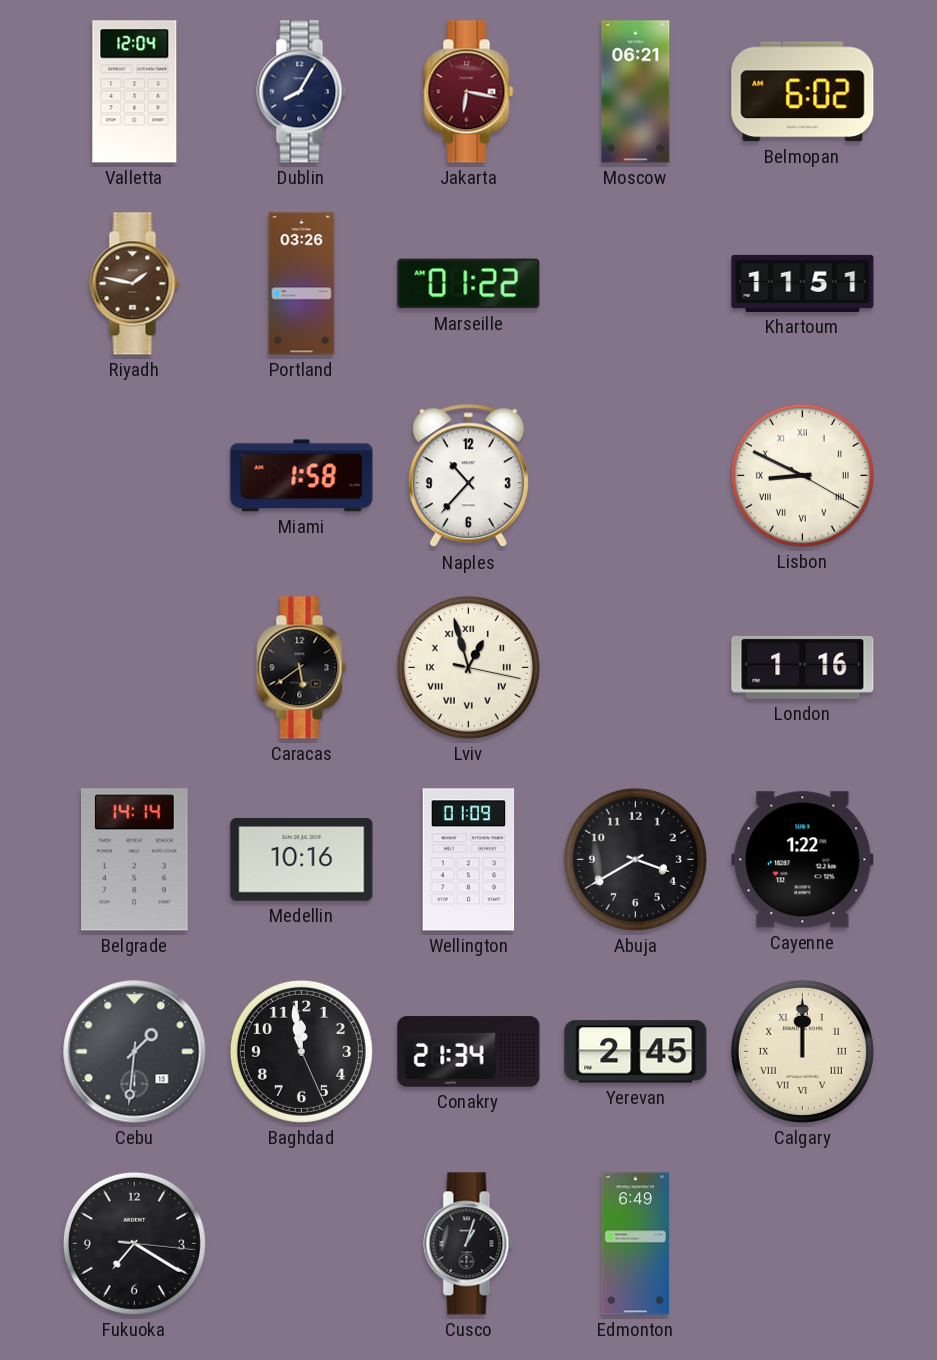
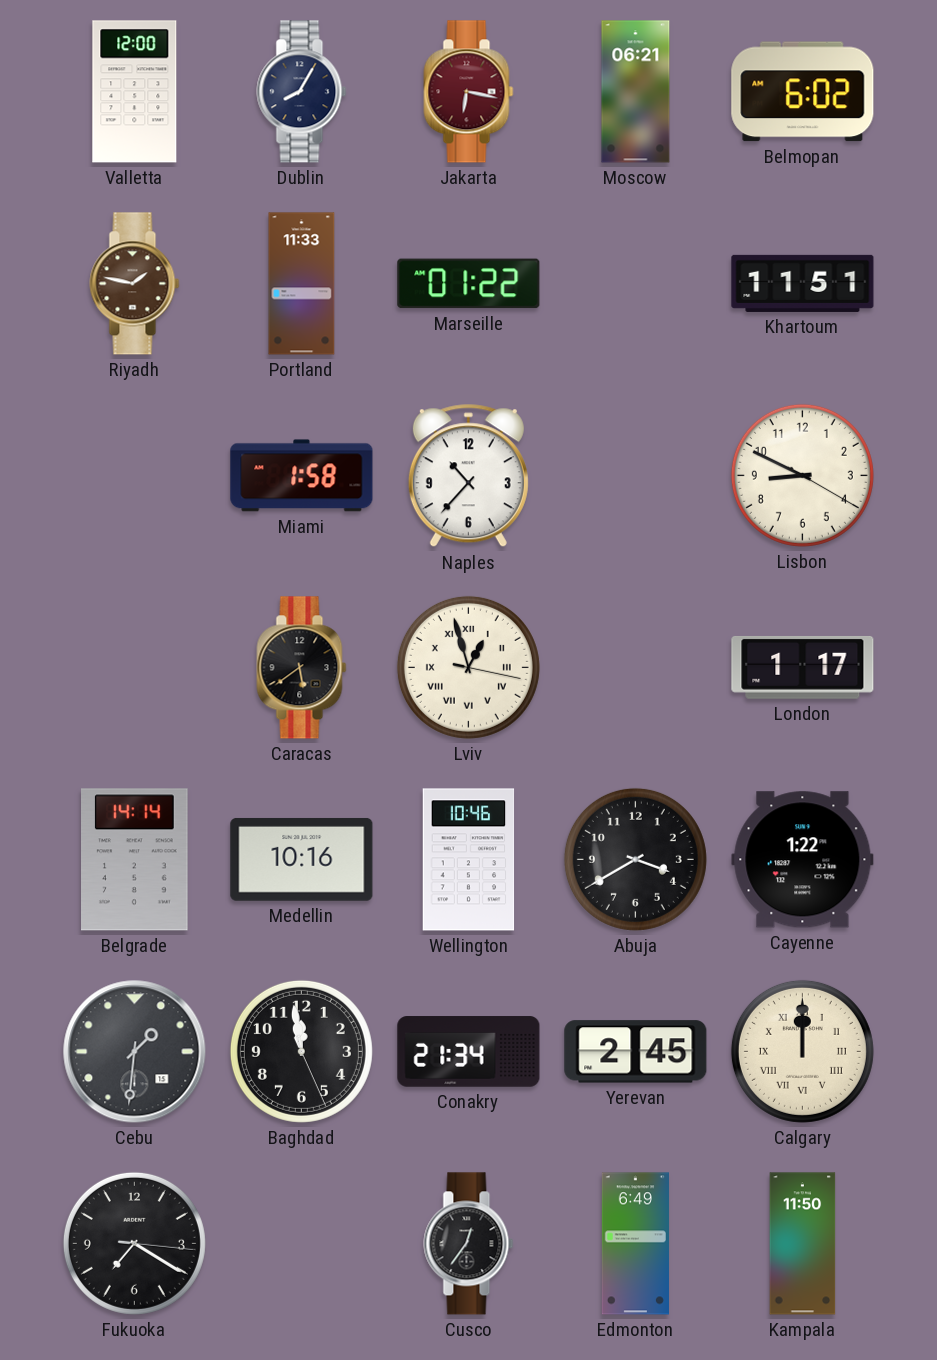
Valletta: 12:04 -> 12:00 (135, 92)
Portland: 03:26 -> 11:33 (302, 284)
Lisbon numerals: Roman -> Arabic (802, 475)
London: 1:16 -> 1:17 (803, 667)
Wellington: 01:09 -> 10:46 (469, 860)
Cusco: 1:03 -> 12:36 (469, 1244)
Kampala: none -> 11:50 (803, 1244)
